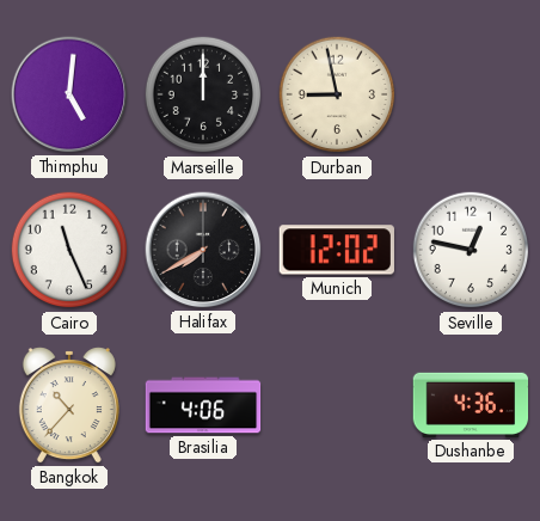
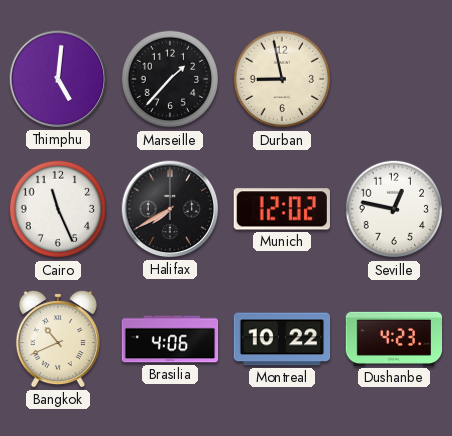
Marseille: 12:00 -> 1:37 (170, 79)
Bangkok: 10:37 -> 10:41 (58, 339)
Montreal: none -> 10:22 (282, 339)
Dushanbe: 4:36 -> 4:23 (394, 339)
